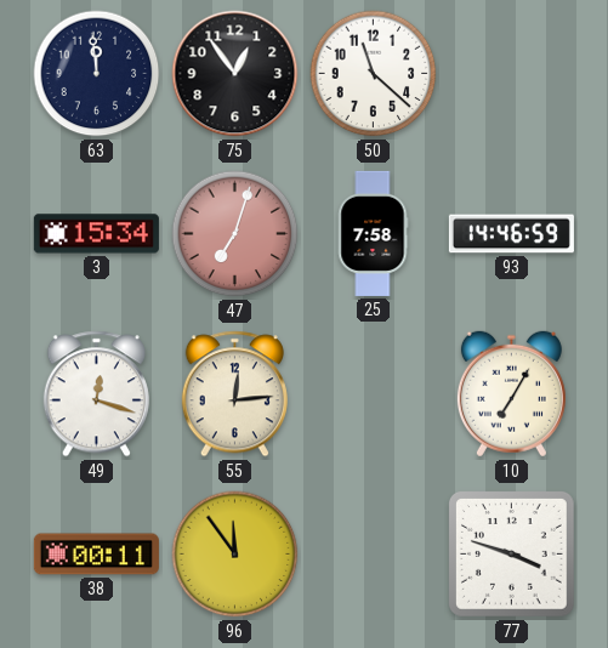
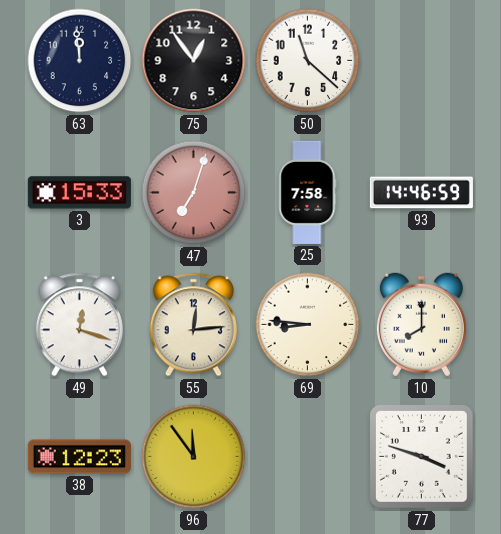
3: 15:34 -> 15:33 (79, 193)
69: none -> 8:46 (308, 325)
10: 7:05 -> 8:00 (421, 325)
38: 00:11 -> 12:23 (79, 457)
